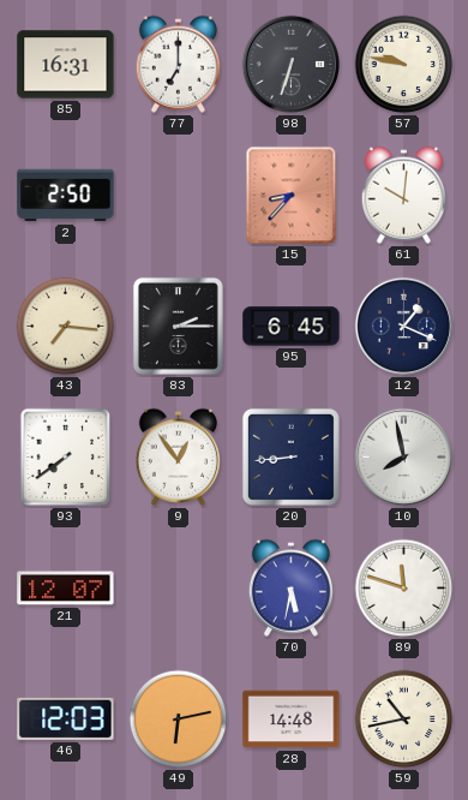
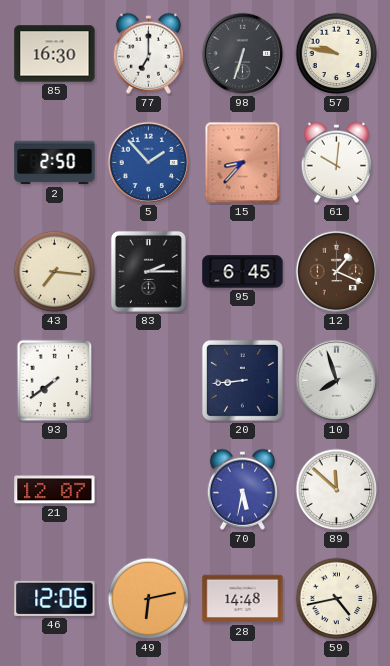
85: 16:31 -> 16:30 (55, 54)
5: none -> 1:53 (149, 163)
12 dial: navy -> brown (337, 272)
9: 12:54 -> none (178, 456)
10: 7:58 -> 7:57 (337, 381)
89: 11:48 -> 11:52 (337, 490)
46: 12:03 -> 12:06 (55, 598)
59: 10:43 -> 4:43 (337, 599)
